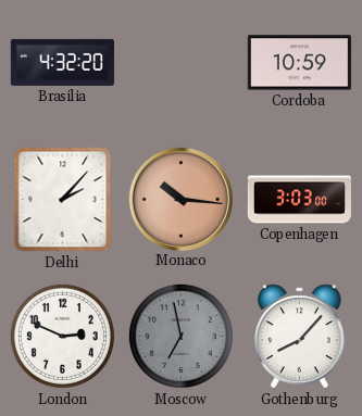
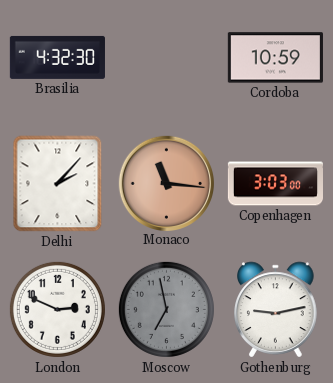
Brasilia: 4:32:20 -> 4:32:30 (57, 57)
Monaco: 10:16 -> 11:16 (166, 183)
Gothenburg: 8:07 -> 9:13 (276, 310)
